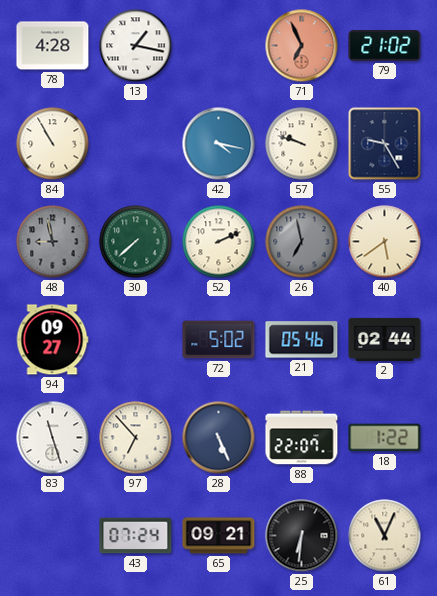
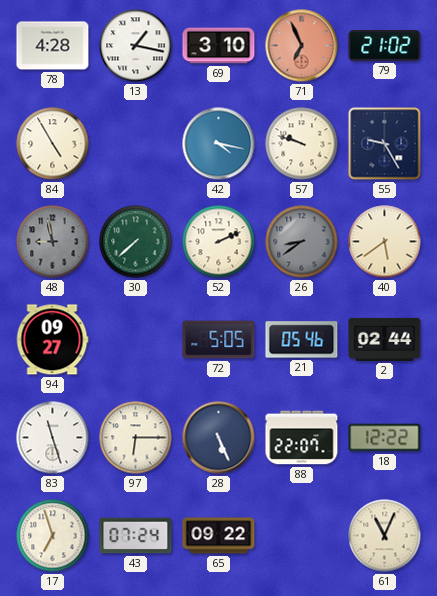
69: none -> 3:10 (219, 46)
84: 10:55 -> 4:55 (53, 144)
26: 6:58 -> 8:39 (302, 242)
72: 5:02 -> 5:05 (219, 340)
97: 6:53 -> 6:15 (136, 438)
18: 1:22 -> 12:22 (385, 438)
17: none -> 6:57 (53, 536)
65: 09:21 -> 09:22 (219, 536)
25: 6:31 -> none (302, 536)
